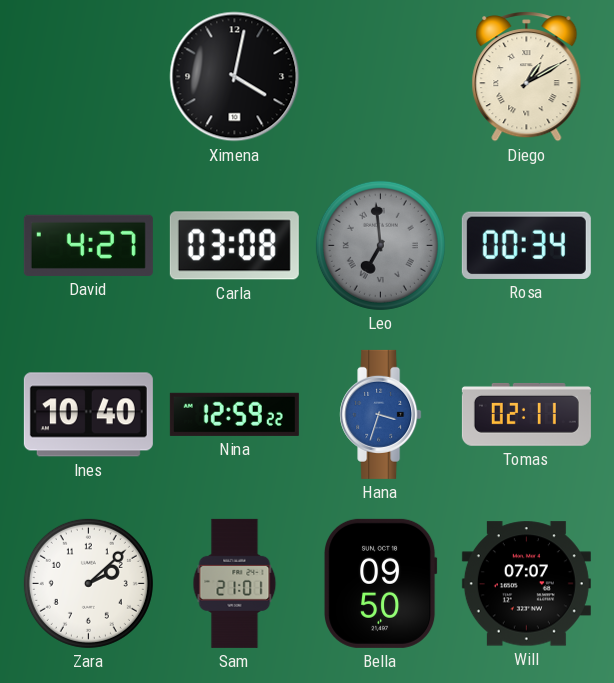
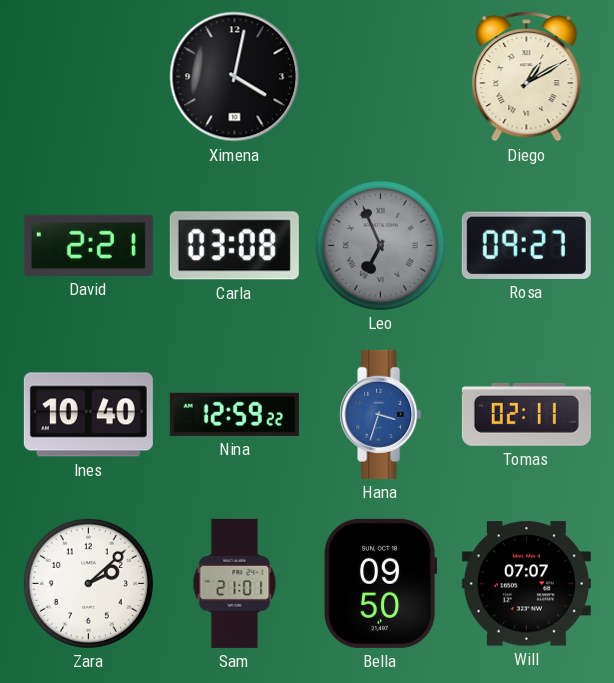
David: 4:27 -> 2:21 (88, 245)
Leo: 6:59 -> 6:56 (380, 245)
Rosa: 00:34 -> 09:27 (526, 245)
